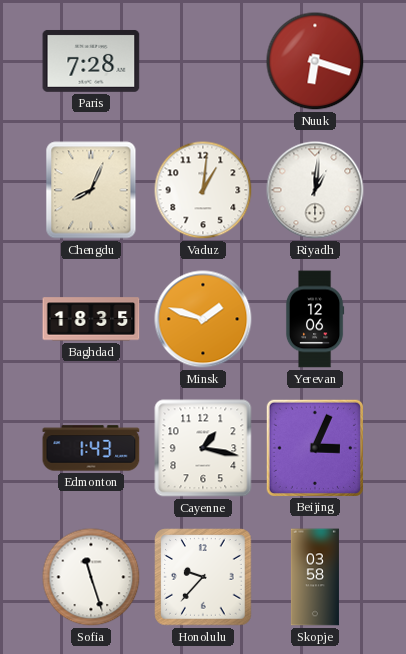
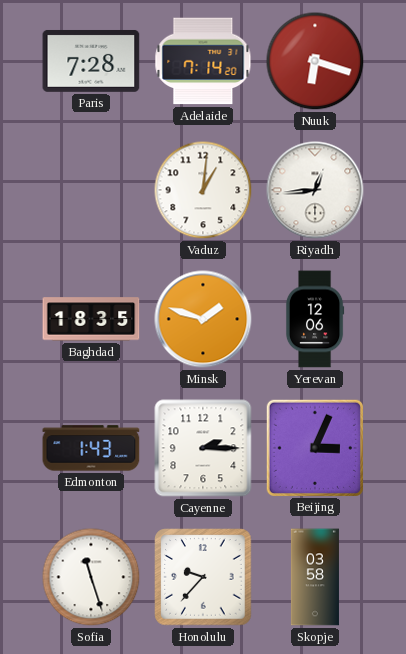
Adelaide: none -> 7:14 (203, 61)
Chengdu: 8:04 -> none (91, 190)
Riyadh: 1:01 -> 12:44 (315, 190)
Cayenne: 1:17 -> 2:15 (203, 448)
